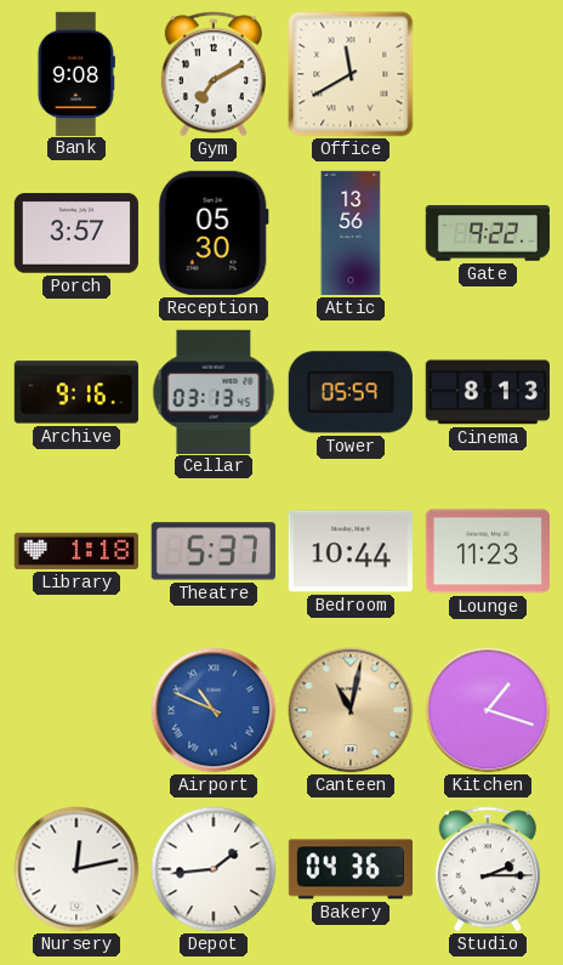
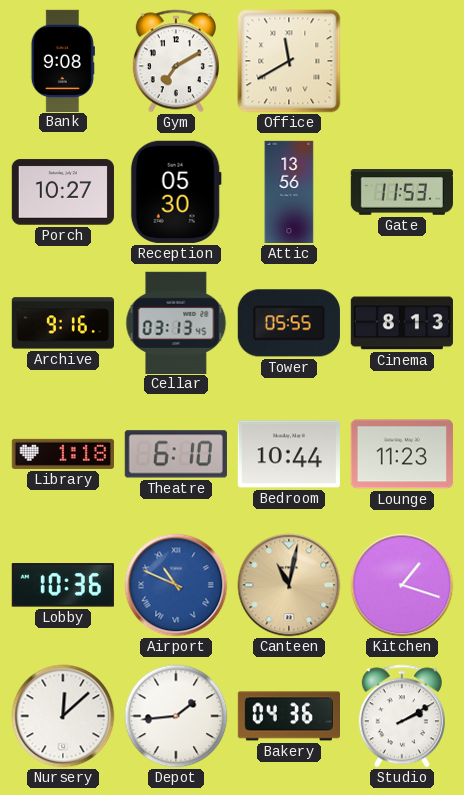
Porch: 3:57 -> 10:27 (62, 192)
Gate: 9:22 -> 11:53 (402, 192)
Tower: 05:59 -> 05:55 (289, 323)
Theatre: 5:37 -> 6:10 (176, 454)
Lobby: none -> 10:36 (63, 585)
Nursery: 12:13 -> 12:08 (63, 716)
Studio: 2:15 -> 2:10 (402, 716)
